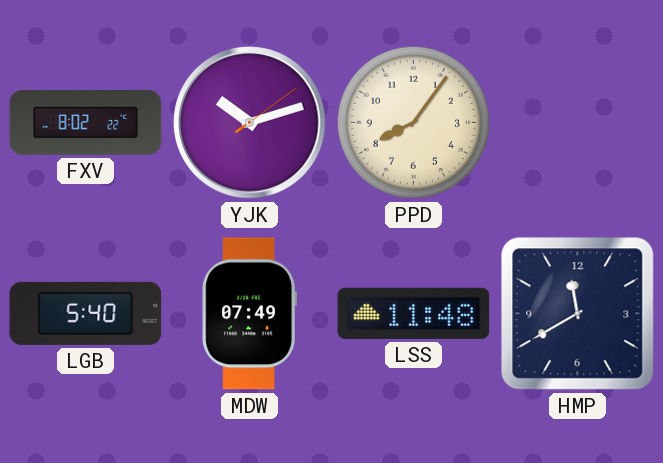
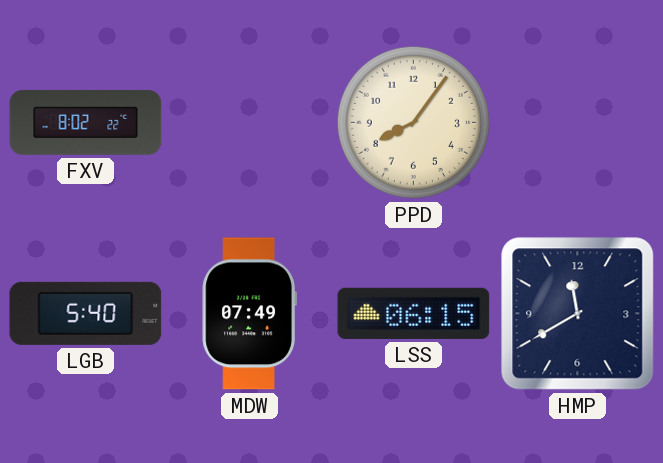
YJK: 10:12 -> none (250, 123)
LSS: 11:48 -> 06:15 (414, 313)
